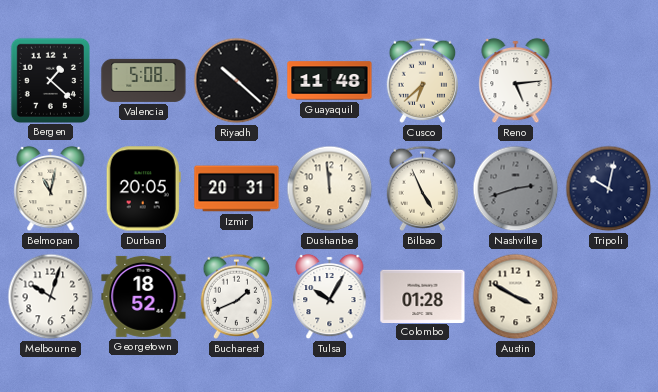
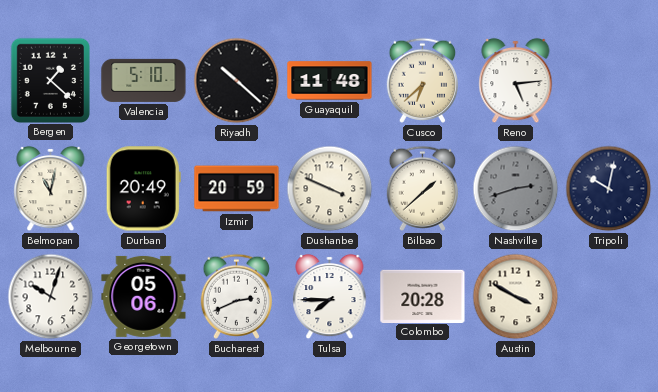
Valencia: 5:08 -> 5:10 (144, 80)
Durban: 20:05 -> 20:49 (143, 189)
Izmir: 20:31 -> 20:59 (237, 189)
Dushanbe: 11:59 -> 3:49 (330, 189)
Bilbao: 4:56 -> 1:38 (422, 188)
Georgetown: 18:52 -> 05:06 (144, 296)
Bucharest: 1:41 -> 2:41 (236, 296)
Tulsa: 10:05 -> 7:45 (330, 297)
Colombo: 01:28 -> 20:28 (423, 296)
